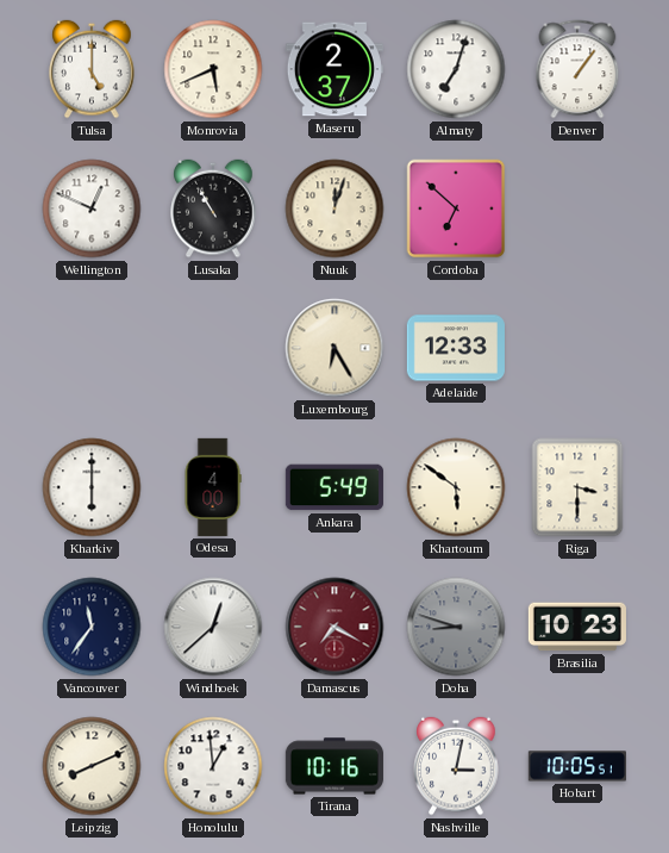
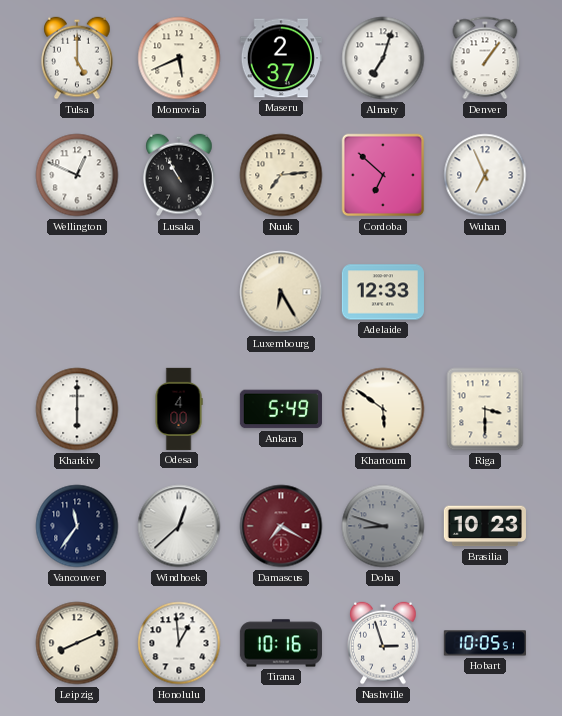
Nuuk: 12:03 -> 7:14 (281, 175)
Wuhan: none -> 6:56 (485, 175)
Nashville: 3:02 -> 2:57 (383, 643)
